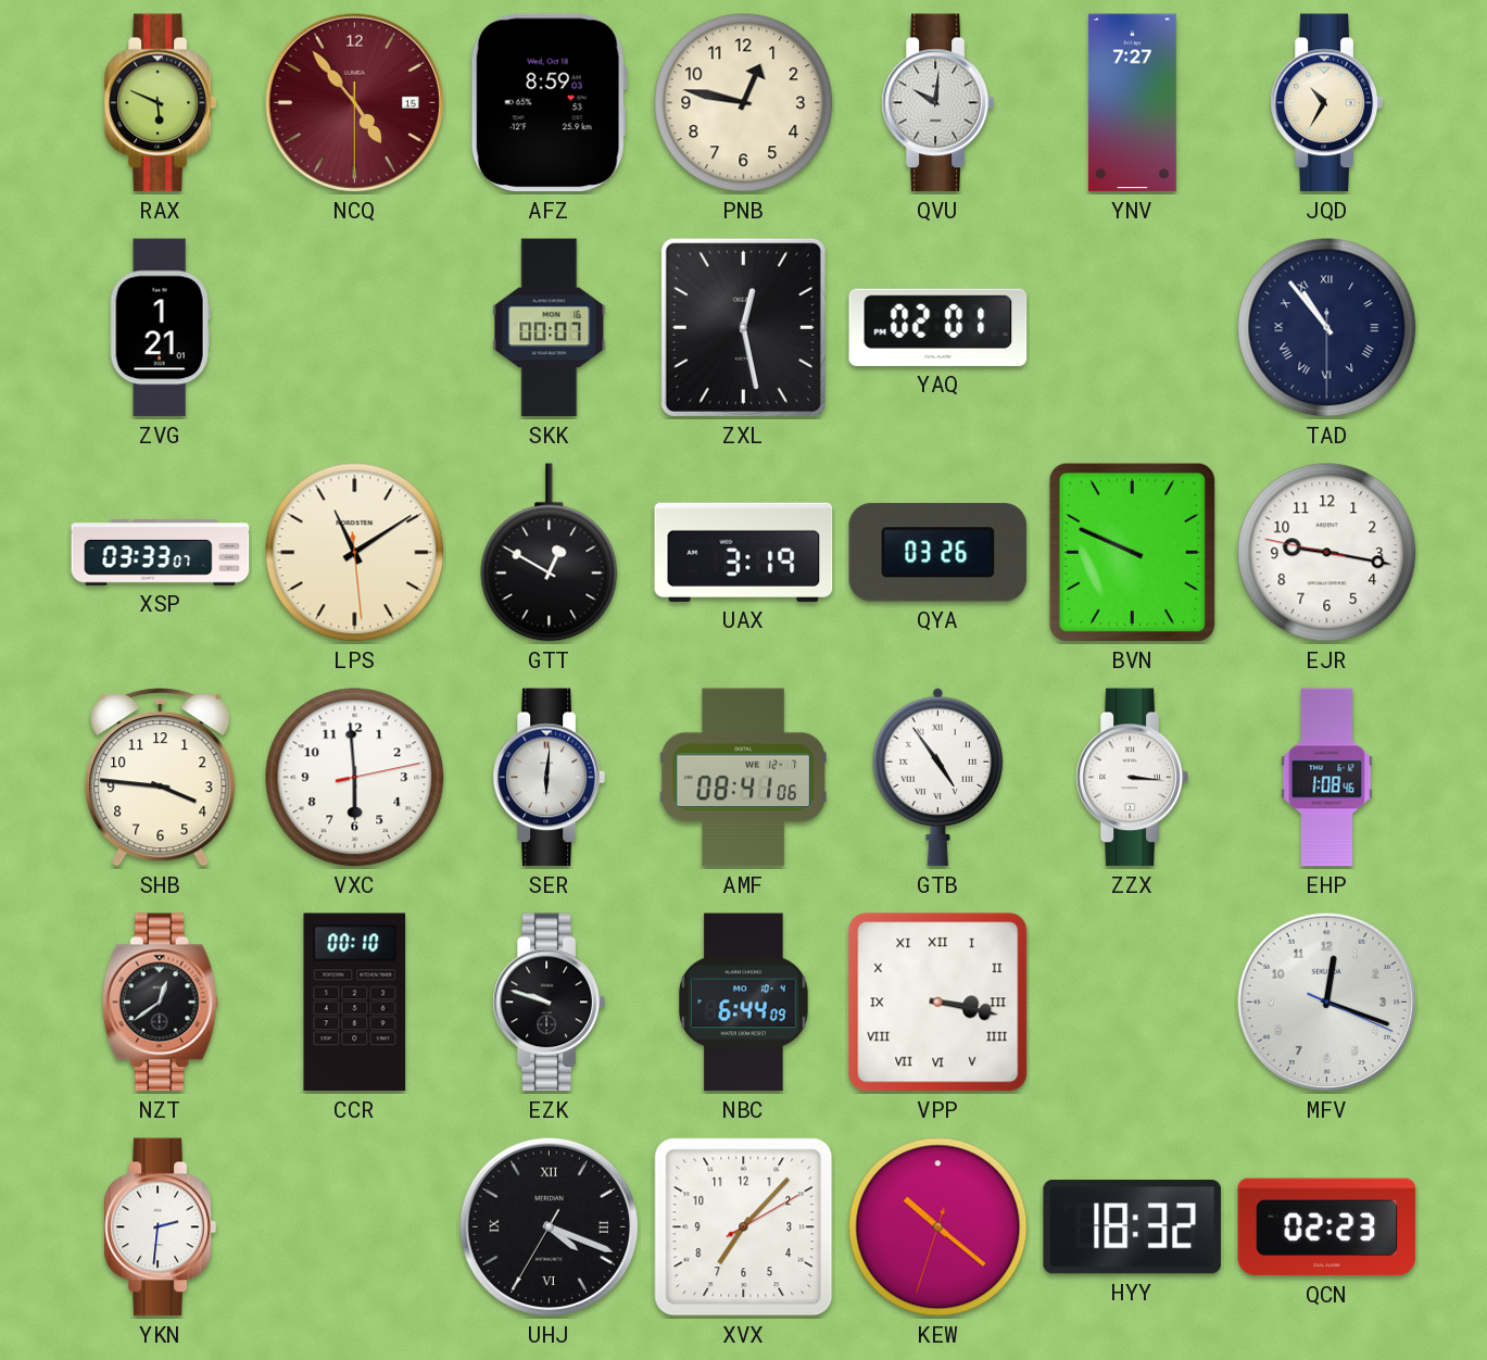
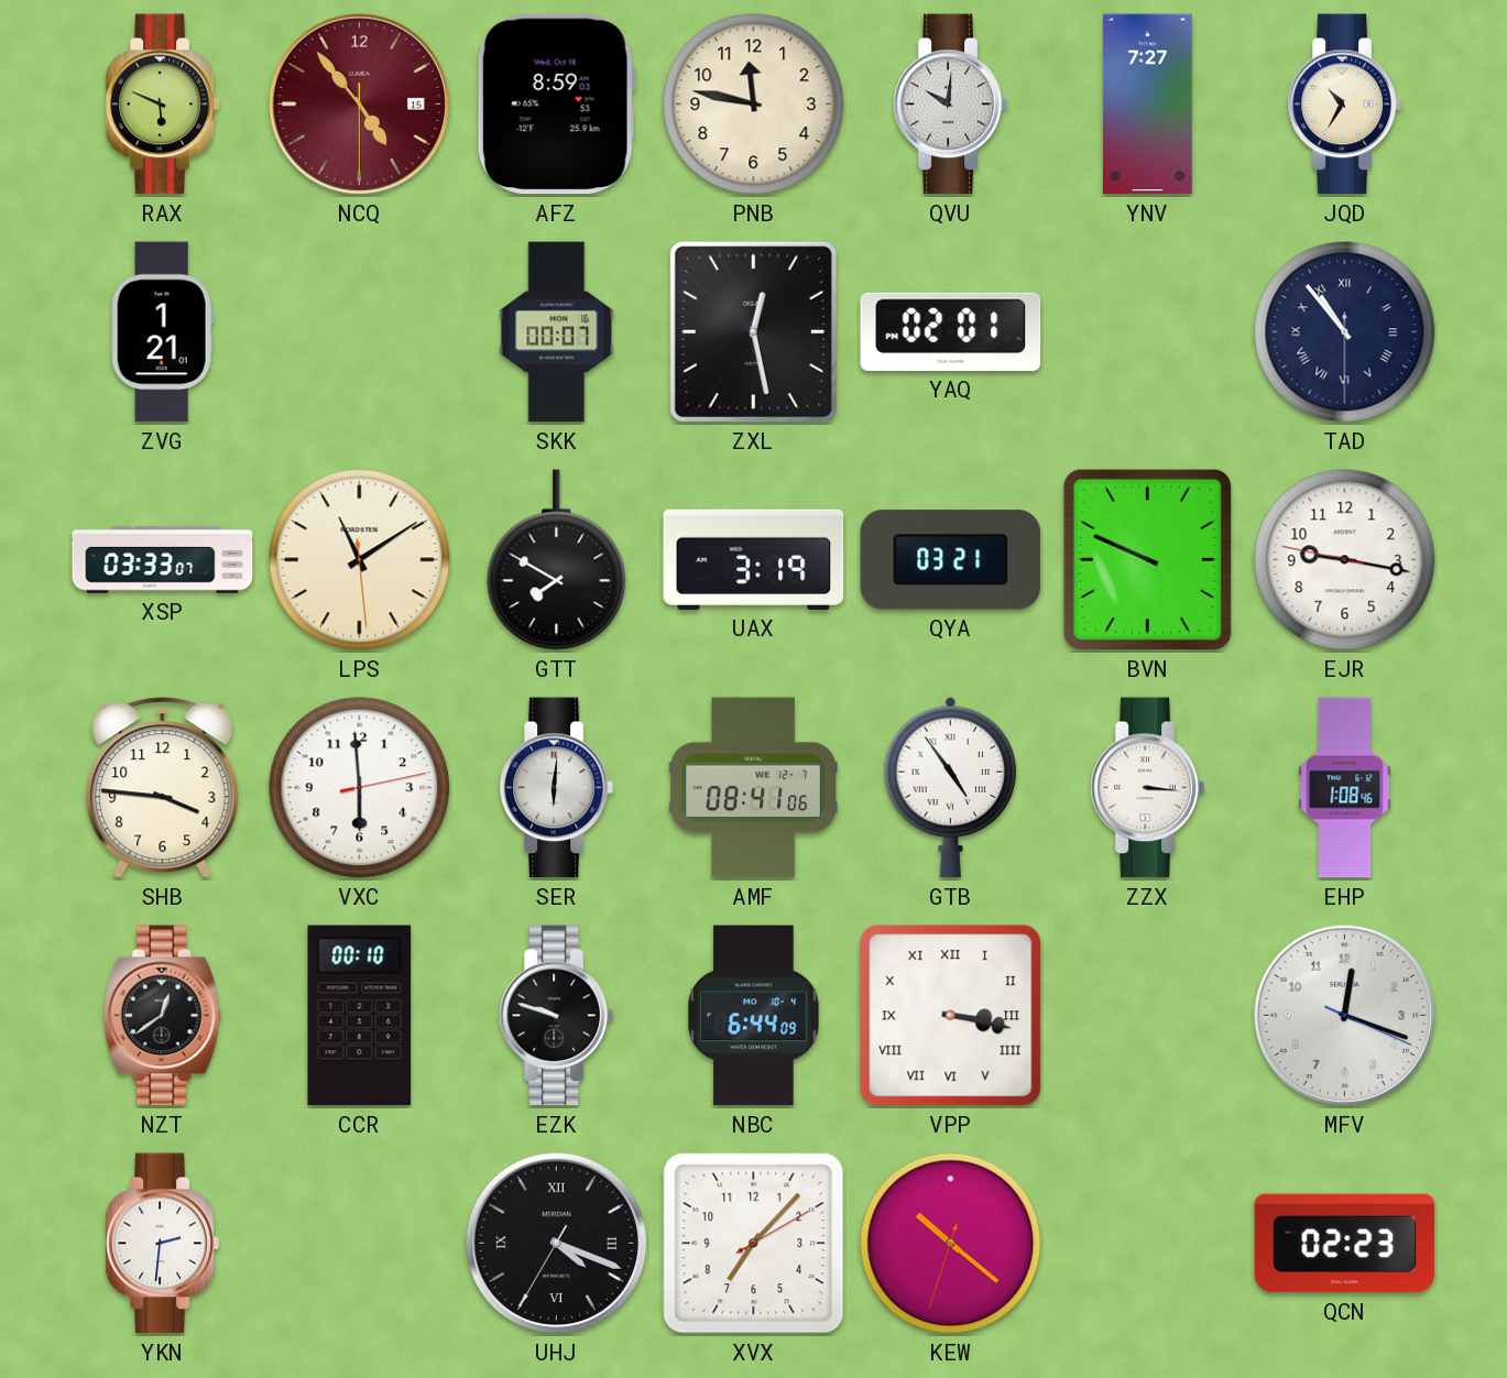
PNB: 12:47 -> 11:47 (754, 105)
GTT: 12:50 -> 7:50 (557, 560)
QYA: 03:26 -> 03:21 (951, 560)
HYY: 18:32 -> none (1132, 1227)
